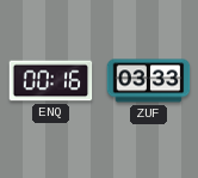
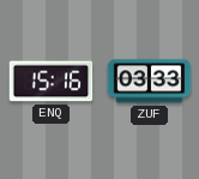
ENQ: 00:16 -> 15:16 (52, 82)
